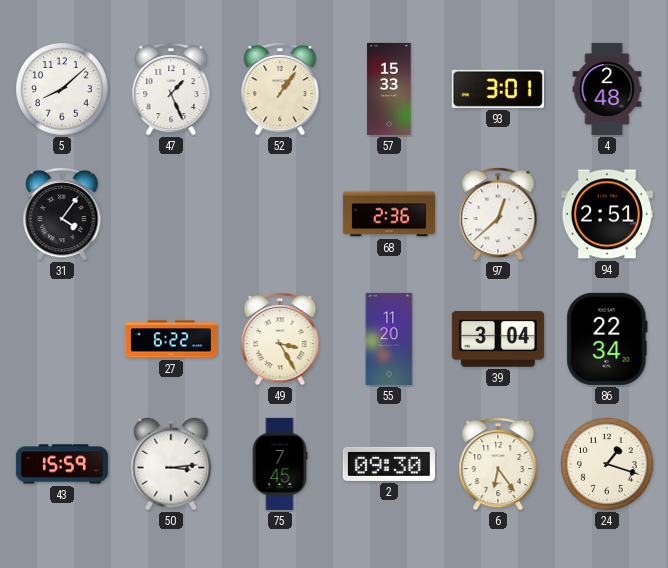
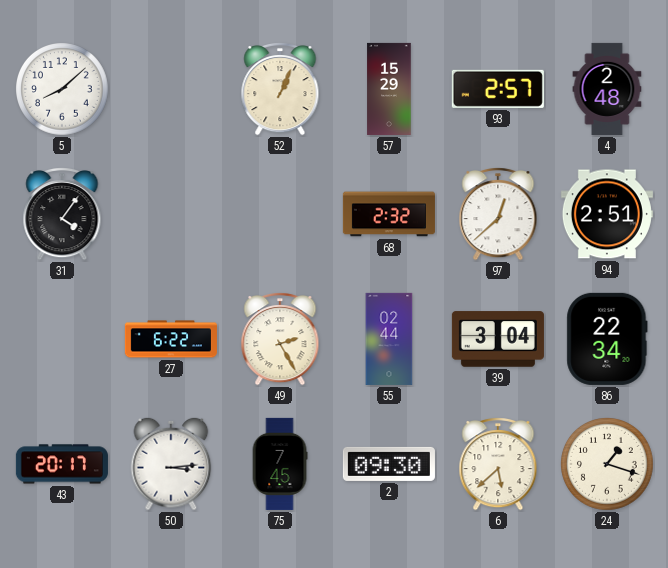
47: 1:26 -> none (171, 90)
52: 1:06 -> 1:04 (280, 90)
57: 15:33 -> 15:29 (389, 89)
93: 3:01 -> 2:57 (498, 89)
68: 2:36 -> 2:32 (389, 214)
49: 3:25 -> 2:25 (280, 340)
55: 11:20 -> 02:44 (389, 339)
43: 15:59 -> 20:17 (62, 464)
6: 6:24 -> 5:38 (498, 465)
